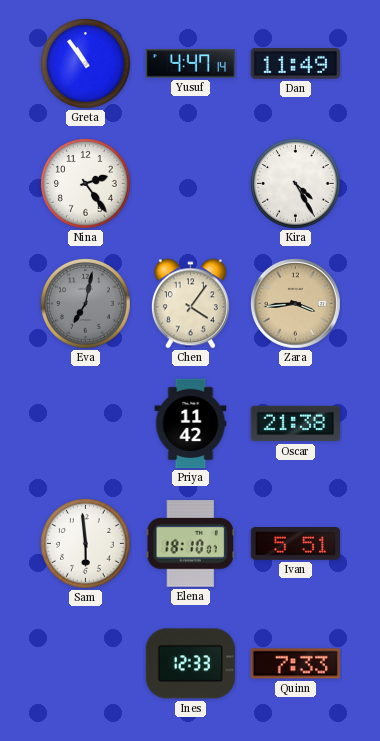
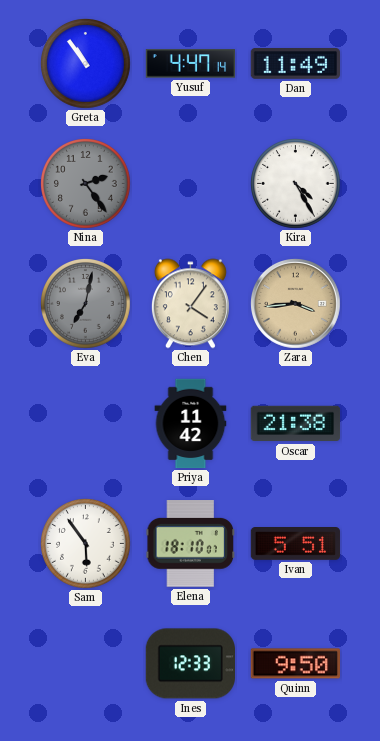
Nina dial: white -> grey (86, 184)
Sam: 5:59 -> 5:54 (86, 544)
Quinn: 7:33 -> 9:50 (295, 664)
